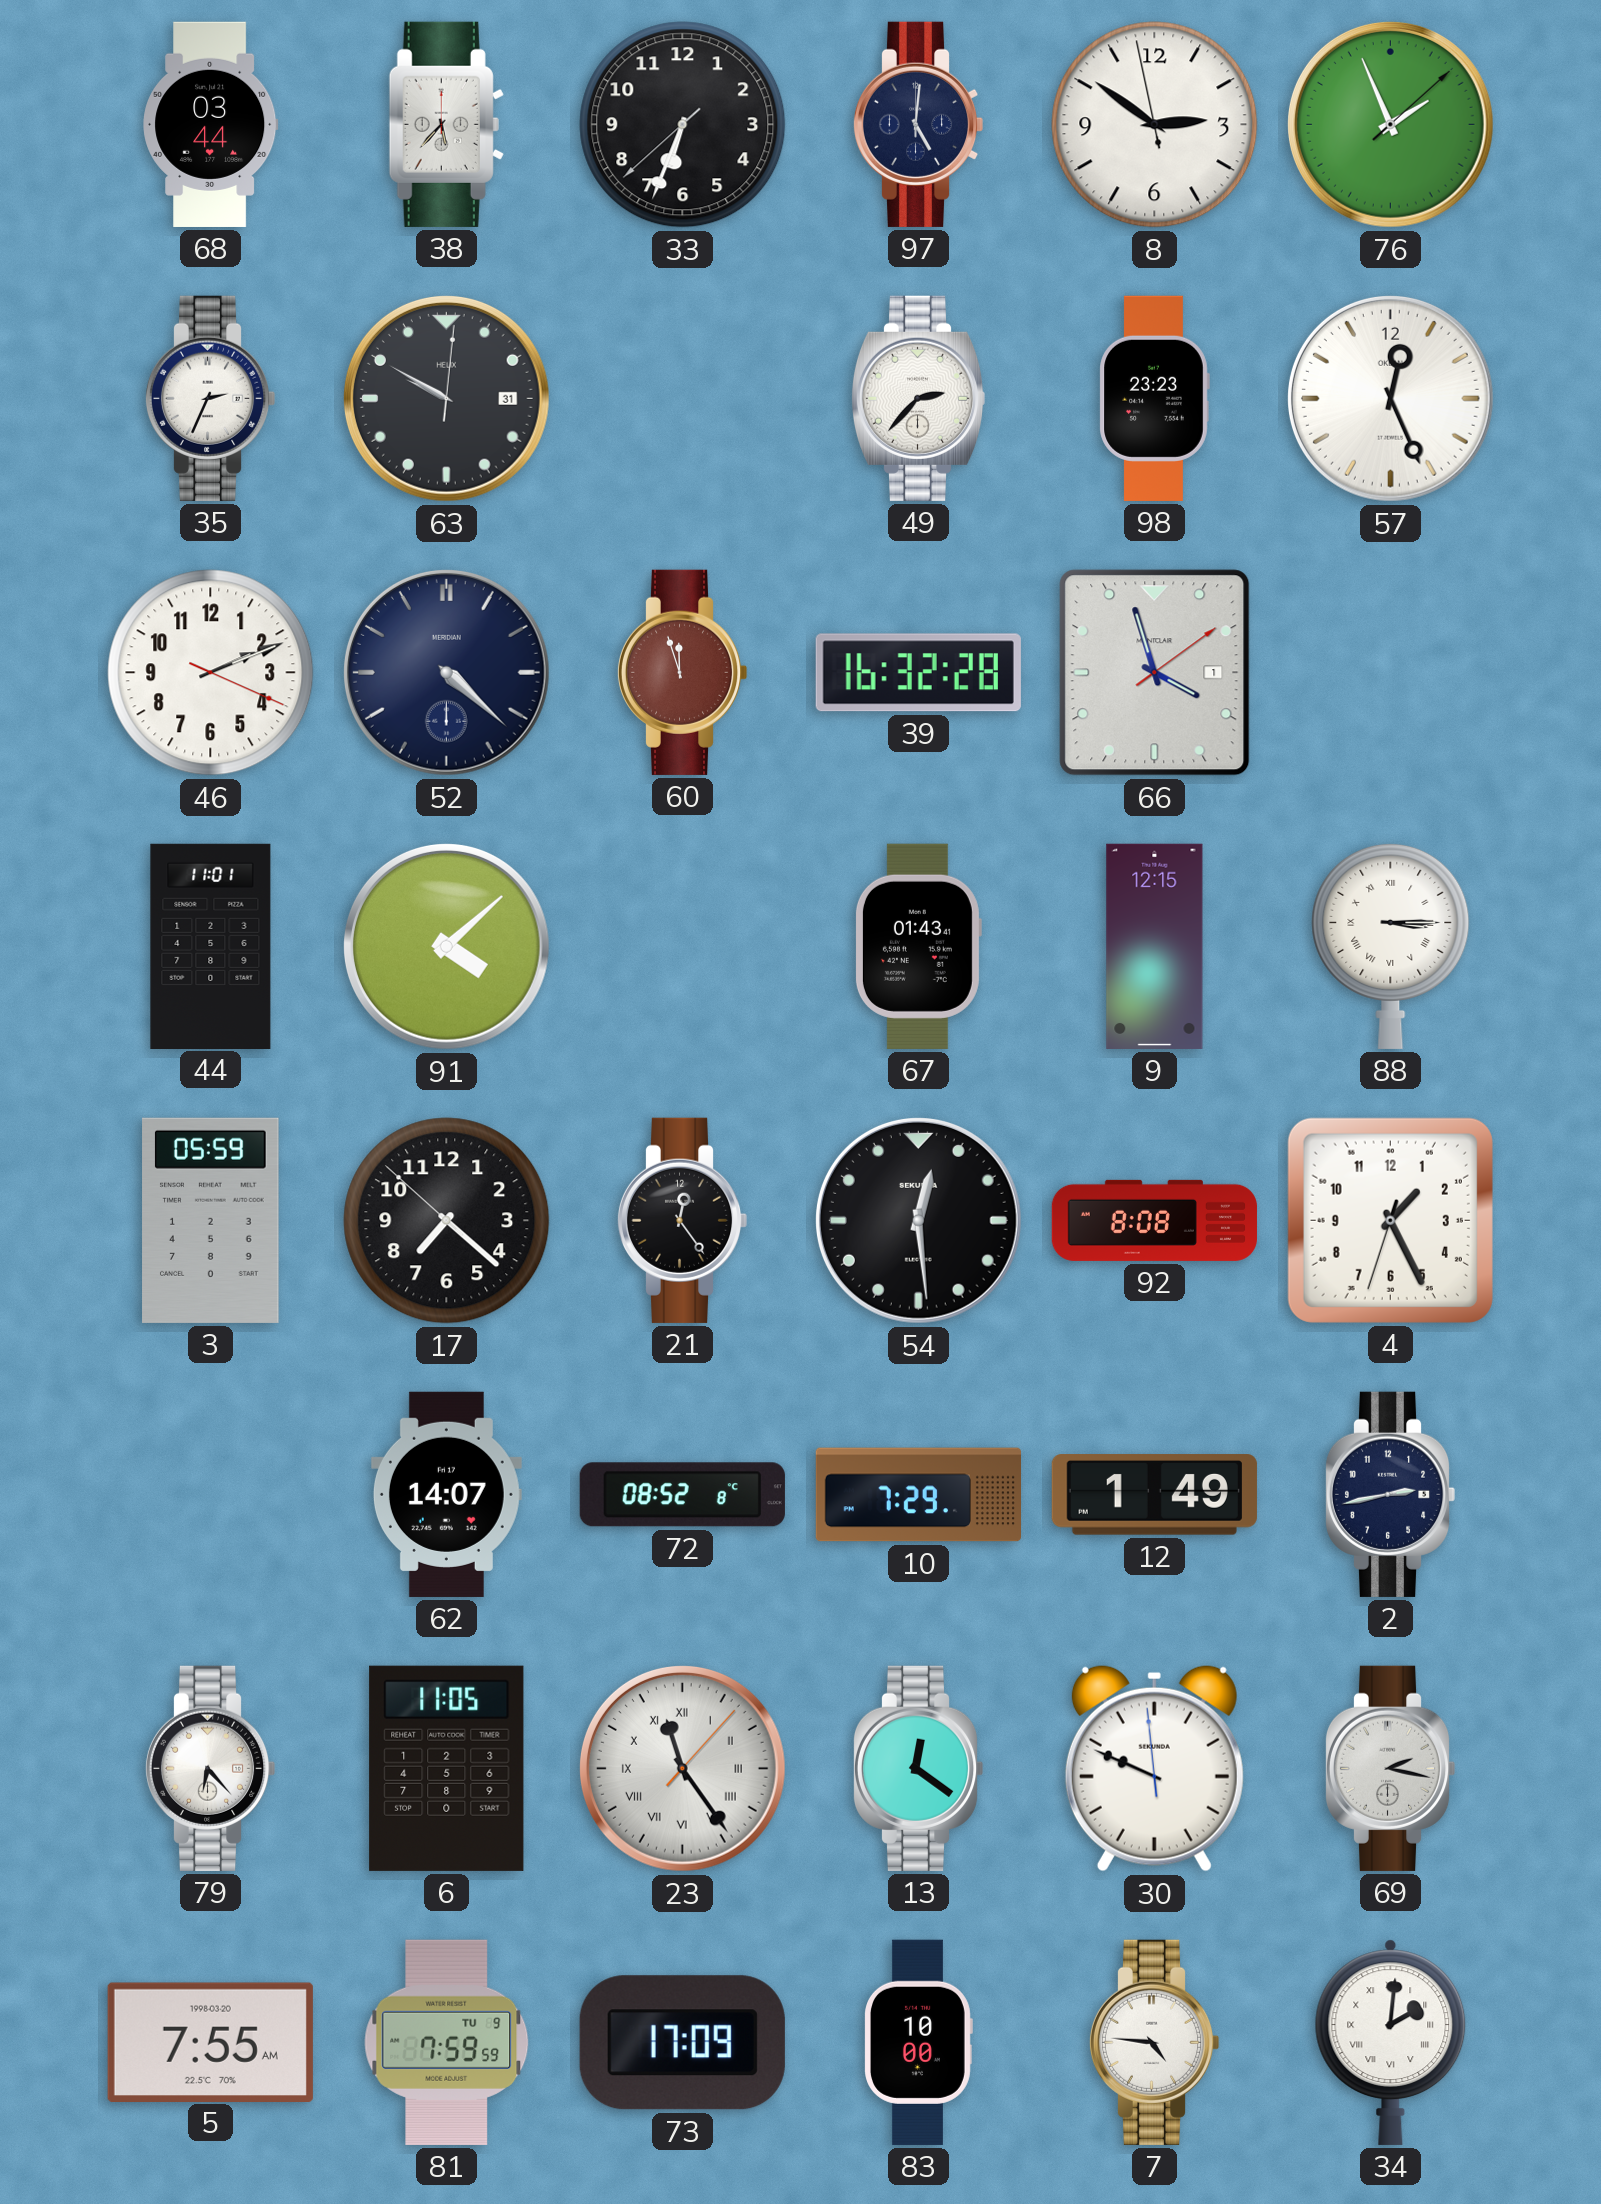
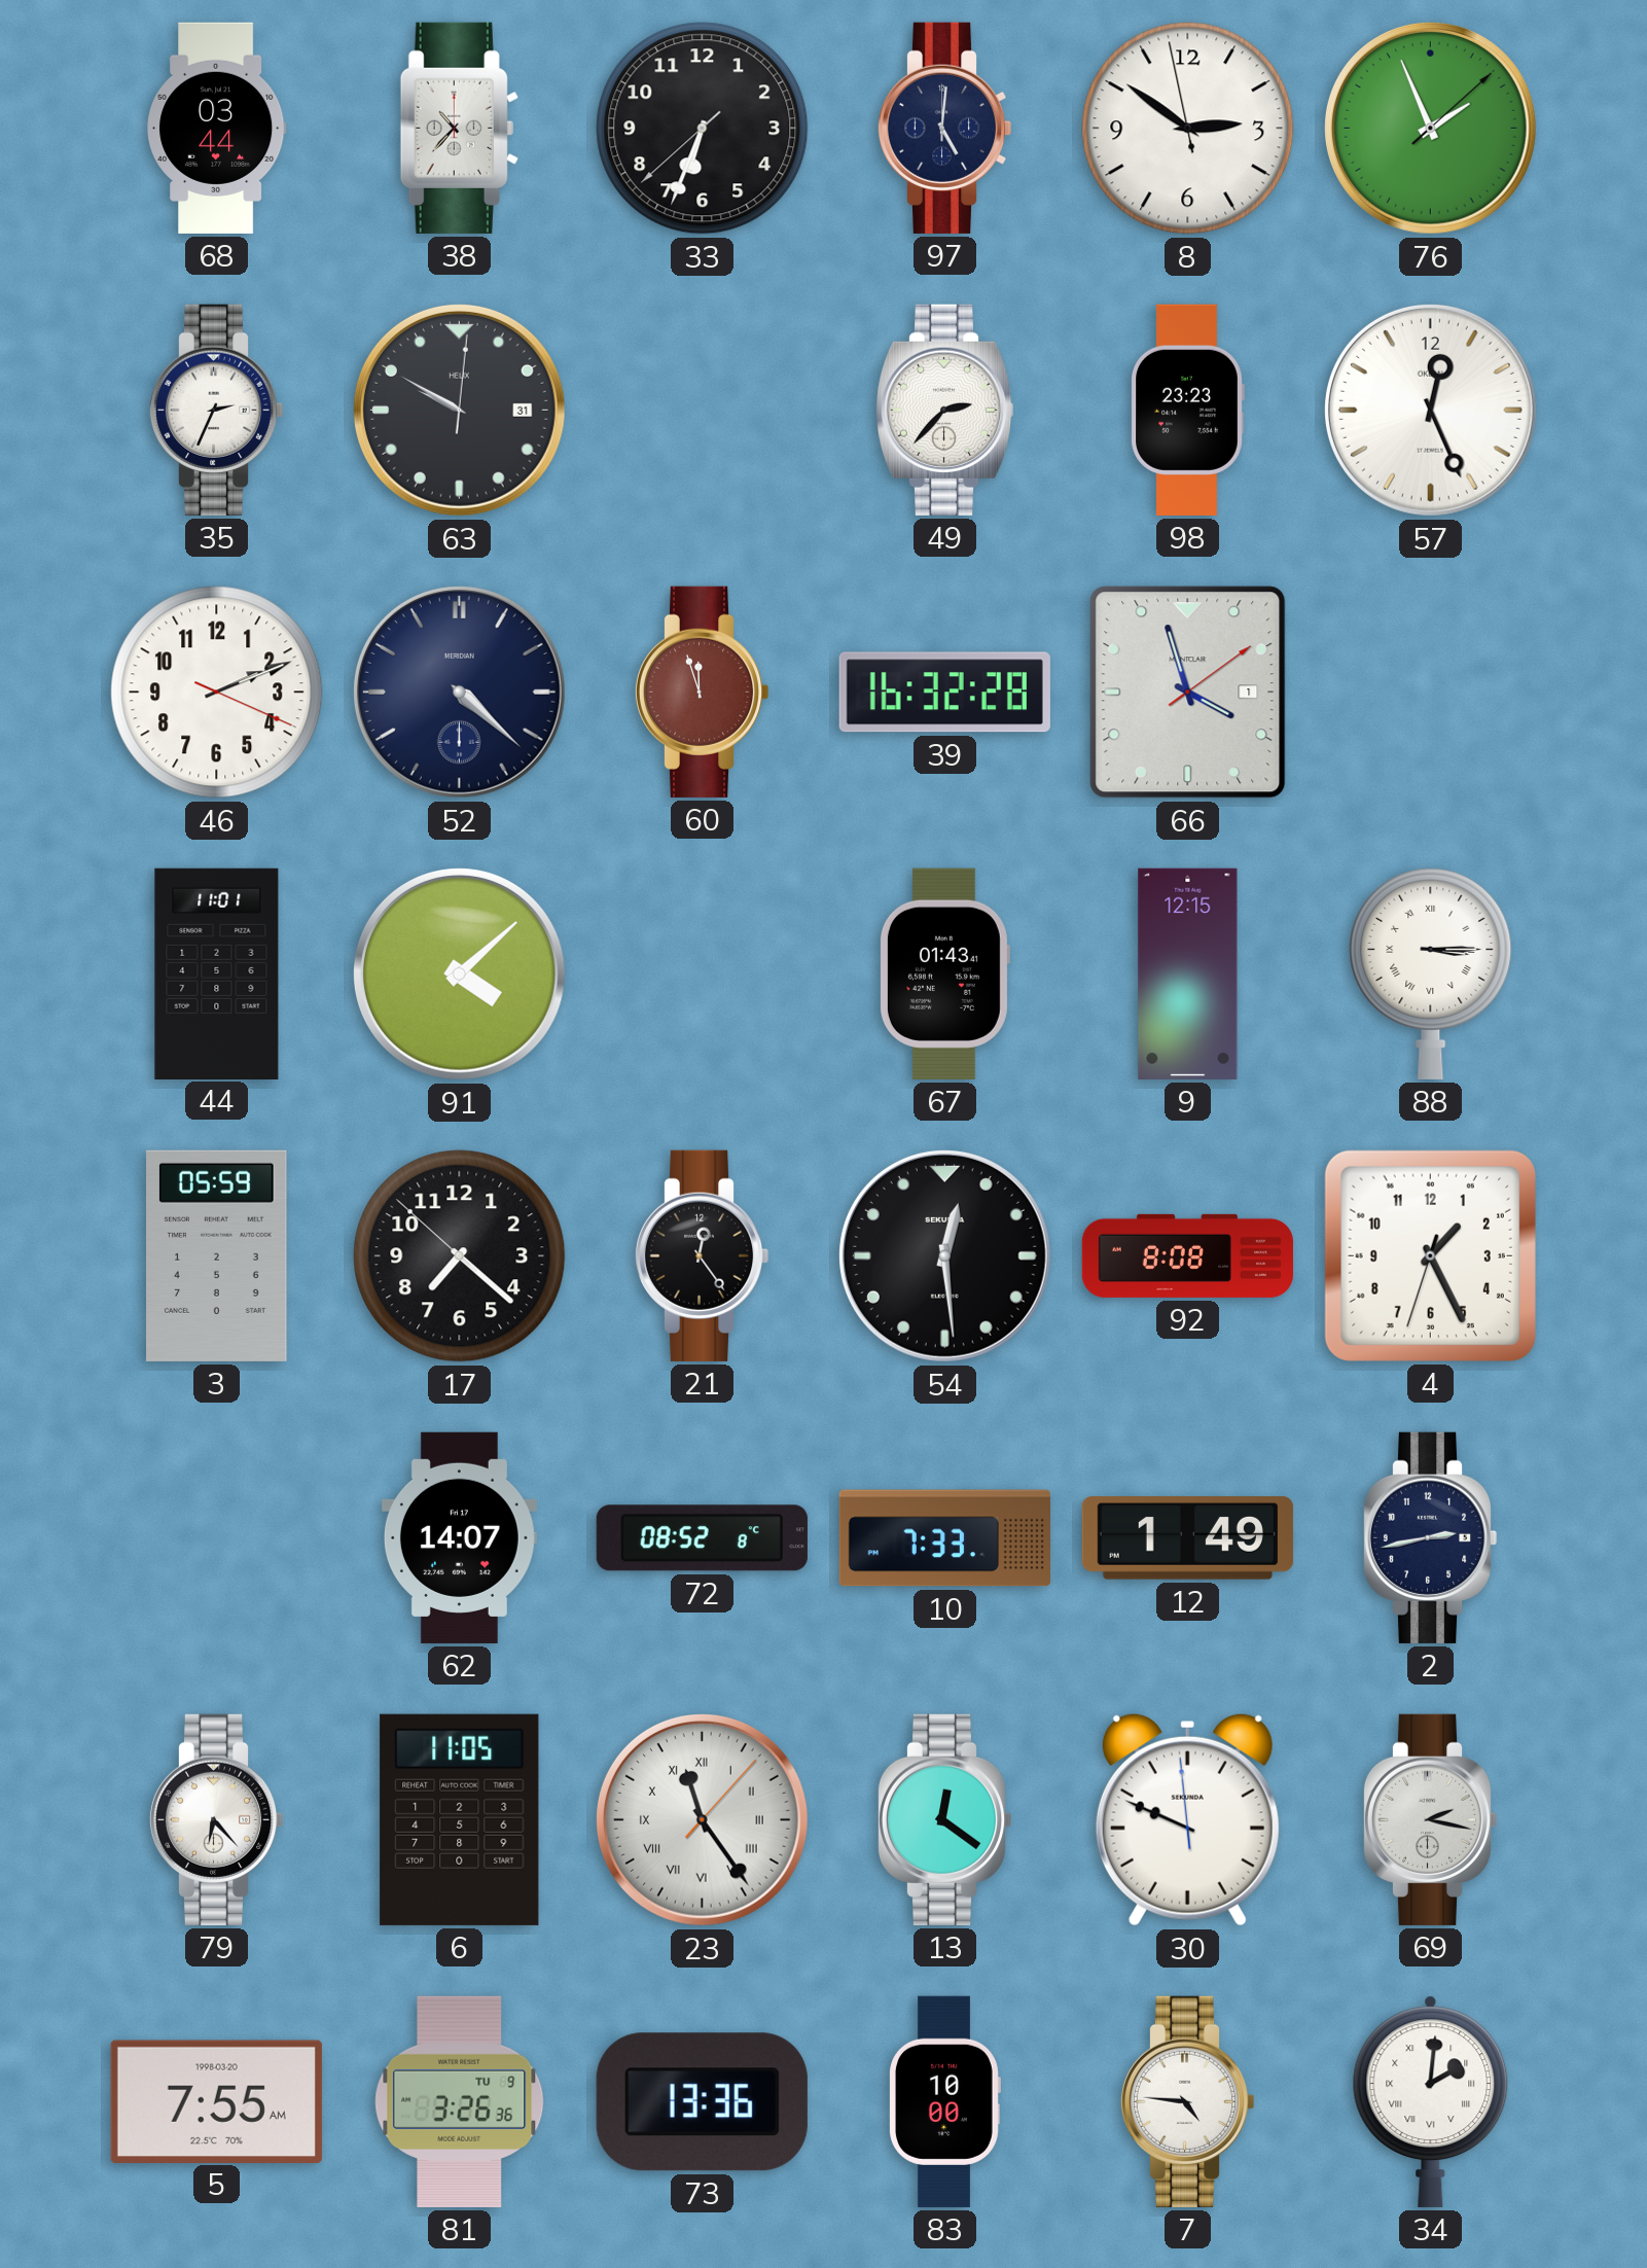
38: 5:37 -> 10:37 (459, 128)
10: 7:29 -> 7:33 (944, 1538)
81: 7:59 -> 3:26 (460, 2101)
73: 17:09 -> 13:36 (702, 2102)
